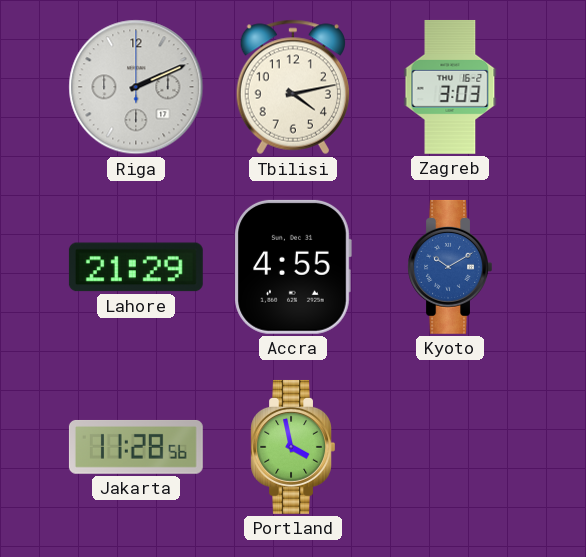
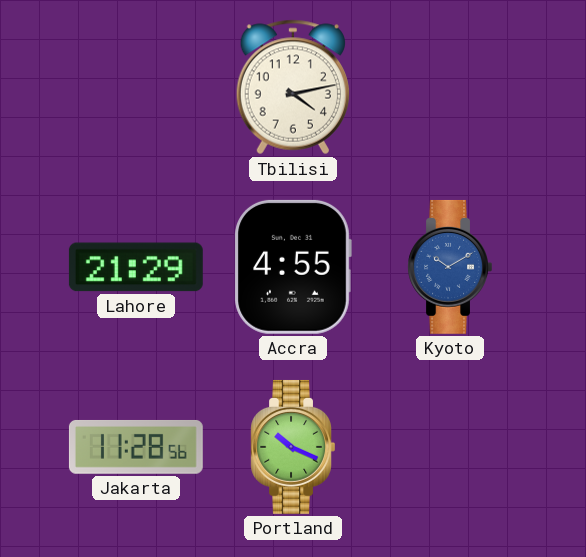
Riga: 2:11 -> none (136, 87)
Zagreb: 3:03 -> none (450, 87)
Portland: 3:58 -> 10:19 (293, 447)
